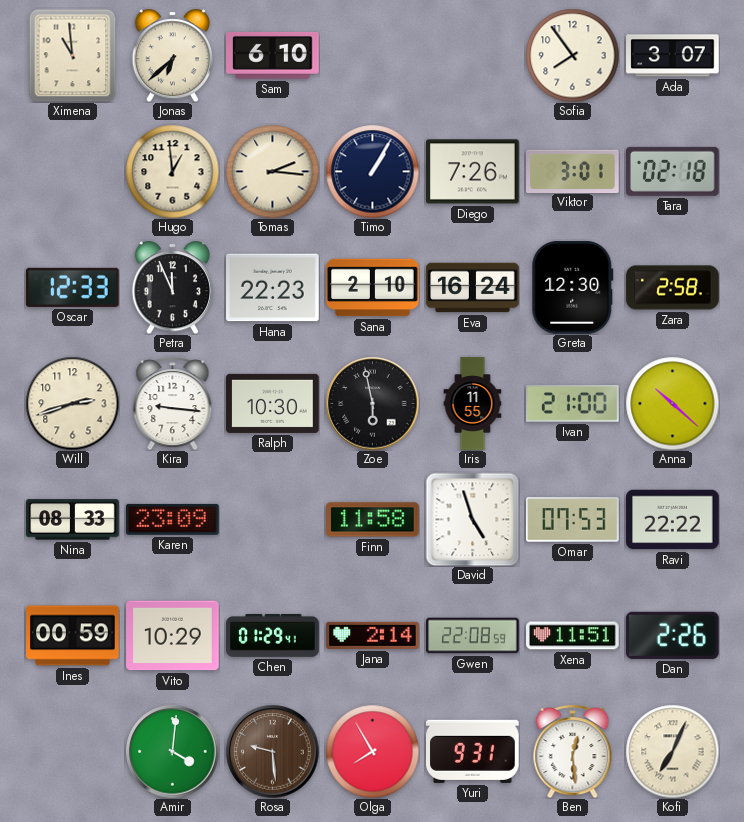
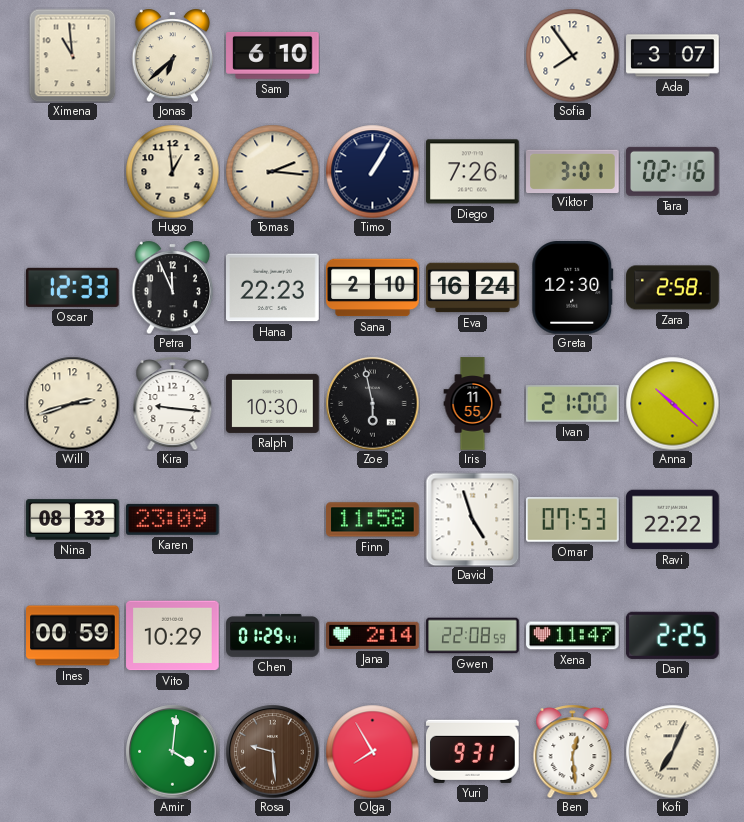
Tara: 02:18 -> 02:16 (673, 171)
Xena: 11:51 -> 11:47 (573, 636)
Dan: 2:26 -> 2:25 (672, 635)
